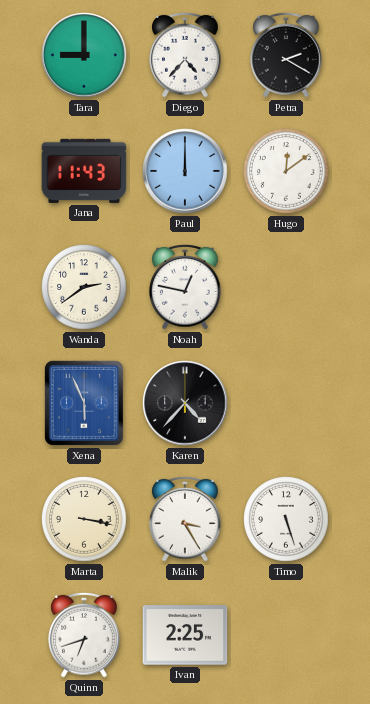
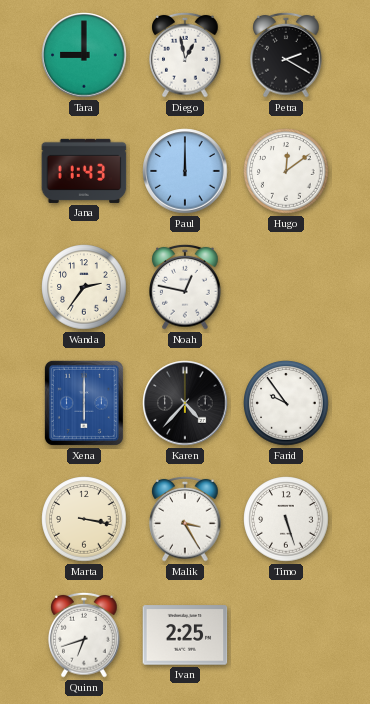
Diego: 4:37 -> 12:58 (185, 55)
Wanda: 2:39 -> 2:36 (84, 287)
Xena: 5:56 -> 6:00 (84, 403)
Farid: none -> 9:54 (286, 403)
